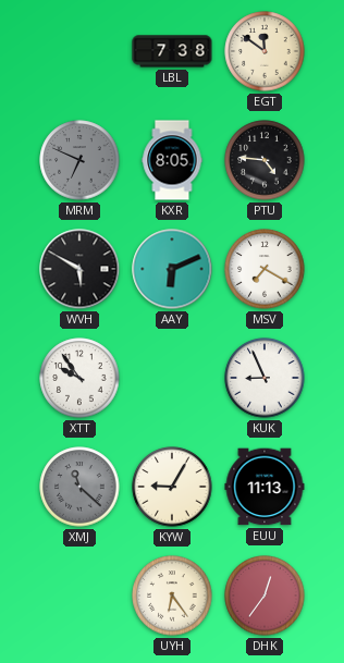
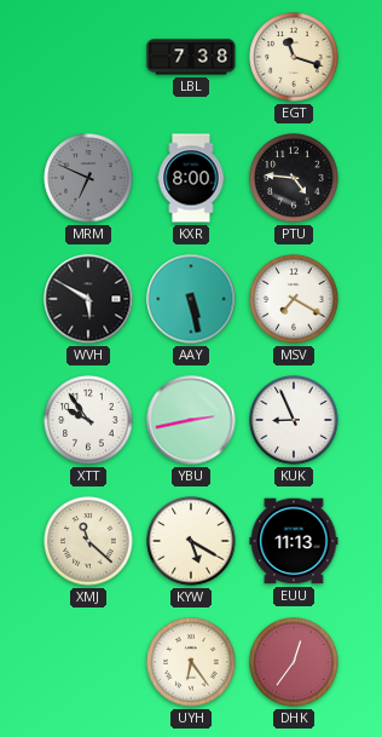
EGT: 11:51 -> 11:18 (294, 57)
KXR: 8:05 -> 8:00 (191, 178)
AAY: 6:11 -> 5:28 (191, 299)
YBU: none -> 2:43 (191, 420)
XMJ dial: grey -> cream (88, 541)
KYW: 9:05 -> 5:20 (191, 541)
